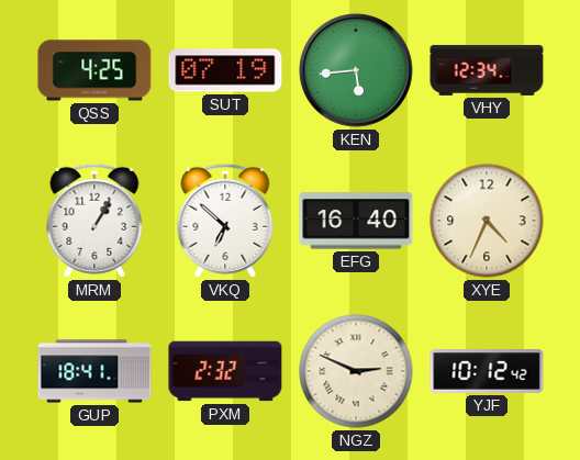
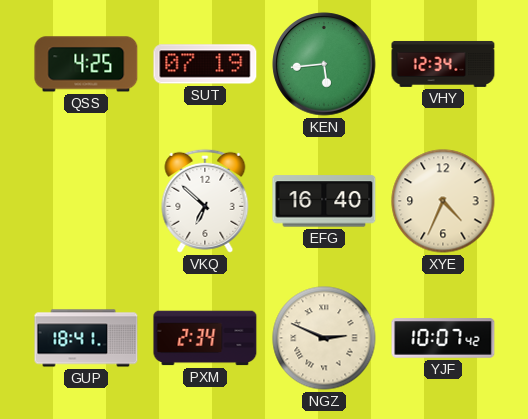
MRM: 1:05 -> none (94, 221)
PXM: 2:32 -> 2:34 (205, 338)
YJF: 10:12 -> 10:07 (443, 338)
